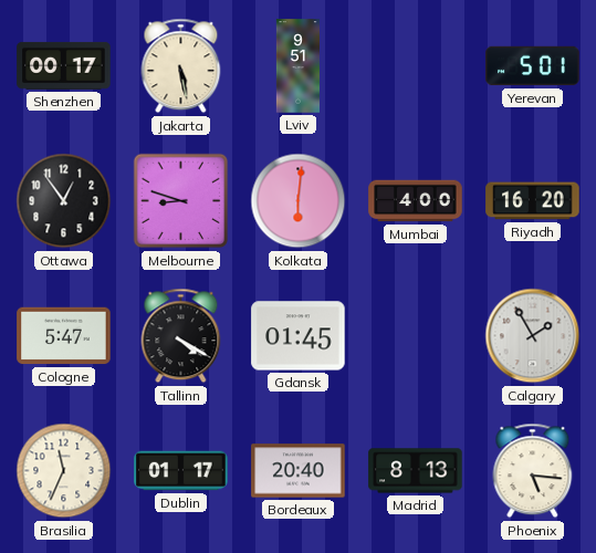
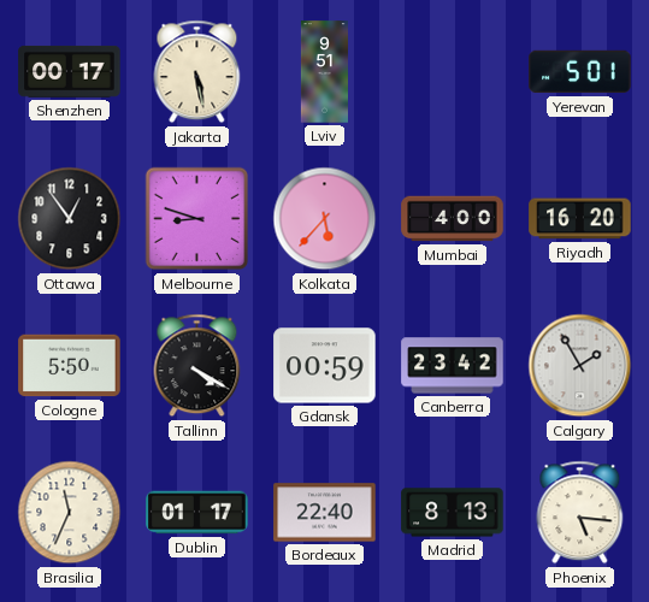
Kolkata: 6:01 -> 5:37 (325, 219)
Cologne: 5:47 -> 5:50 (70, 366)
Gdansk: 01:45 -> 00:59 (325, 366)
Canberra: none -> 23:42 (453, 366)
Bordeaux: 20:40 -> 22:40 (325, 513)
